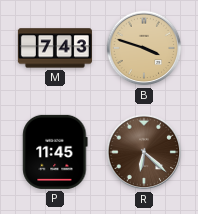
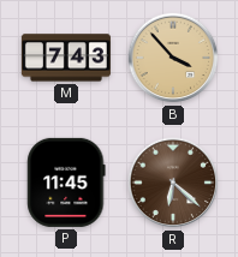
B: 3:48 -> 3:53 (173, 58)
